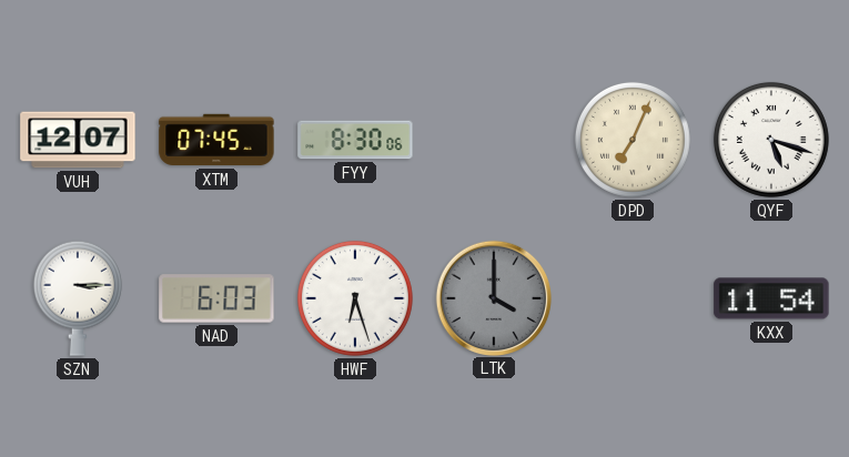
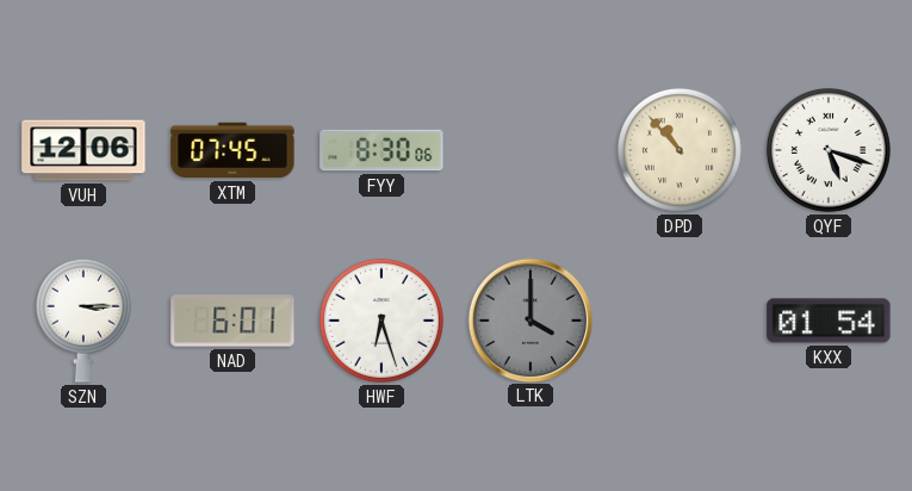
VUH: 12:07 -> 12:06 (83, 150)
DPD: 7:04 -> 10:53 (680, 150)
NAD: 6:03 -> 6:01 (232, 321)
KXX: 11:54 -> 01:54 (829, 321)
